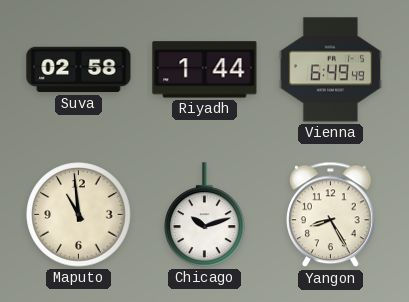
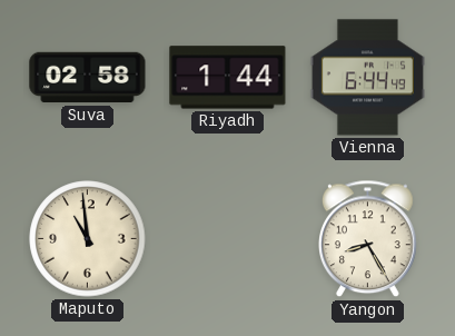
Vienna: 6:49 -> 6:44 (367, 78)
Chicago: 10:12 -> none (205, 215)
